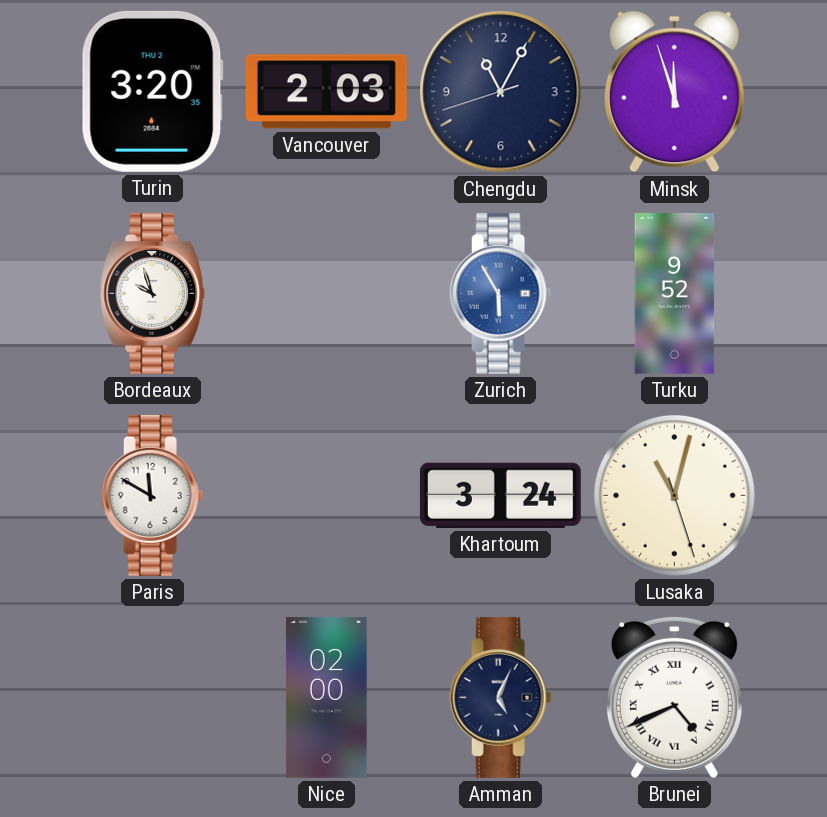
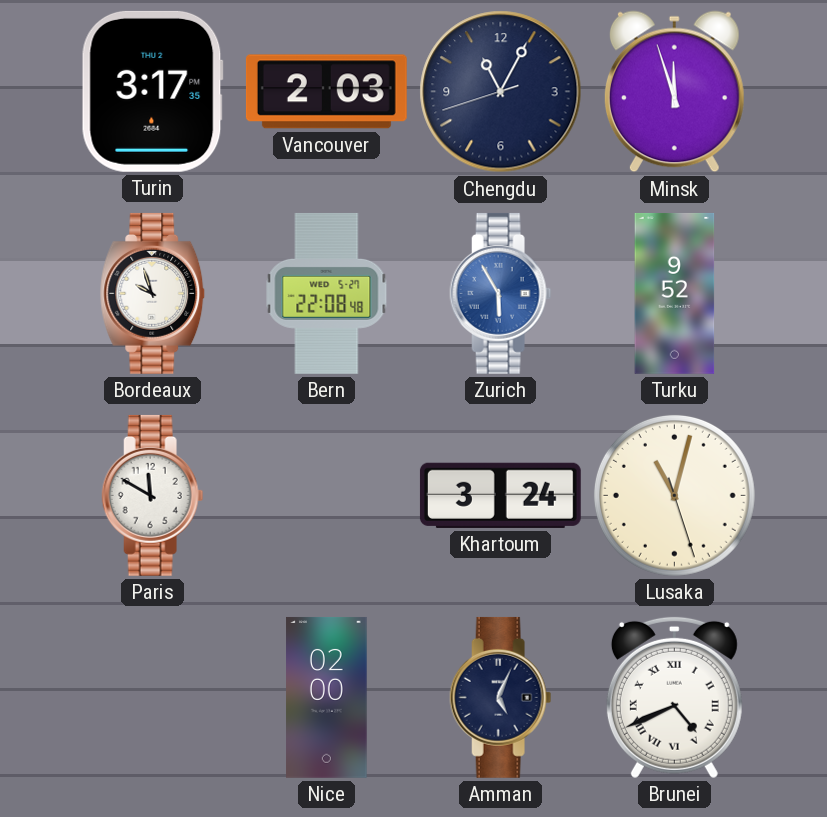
Turin: 3:20 -> 3:17 (152, 91)
Bern: none -> 22:08 (327, 293)
